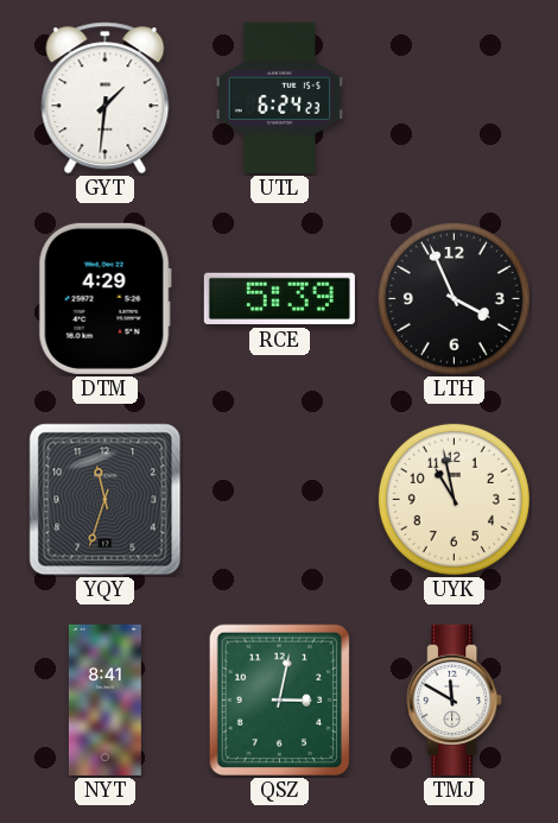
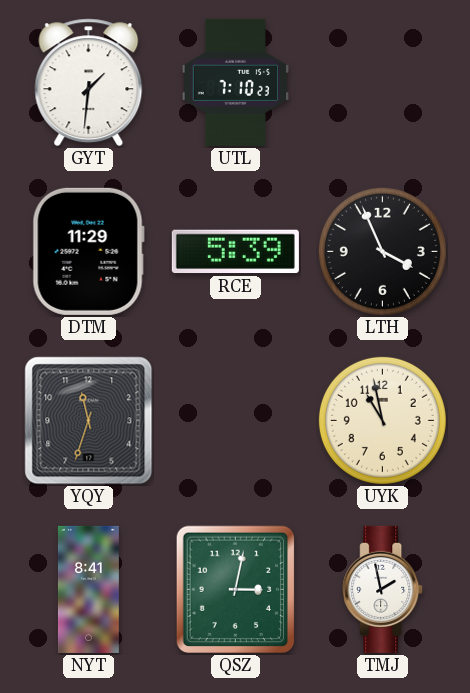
UTL: 6:24 -> 7:10 (235, 82)
DTM: 4:29 -> 11:29 (88, 251)
TMJ: 11:50 -> 1:58 (383, 589)
